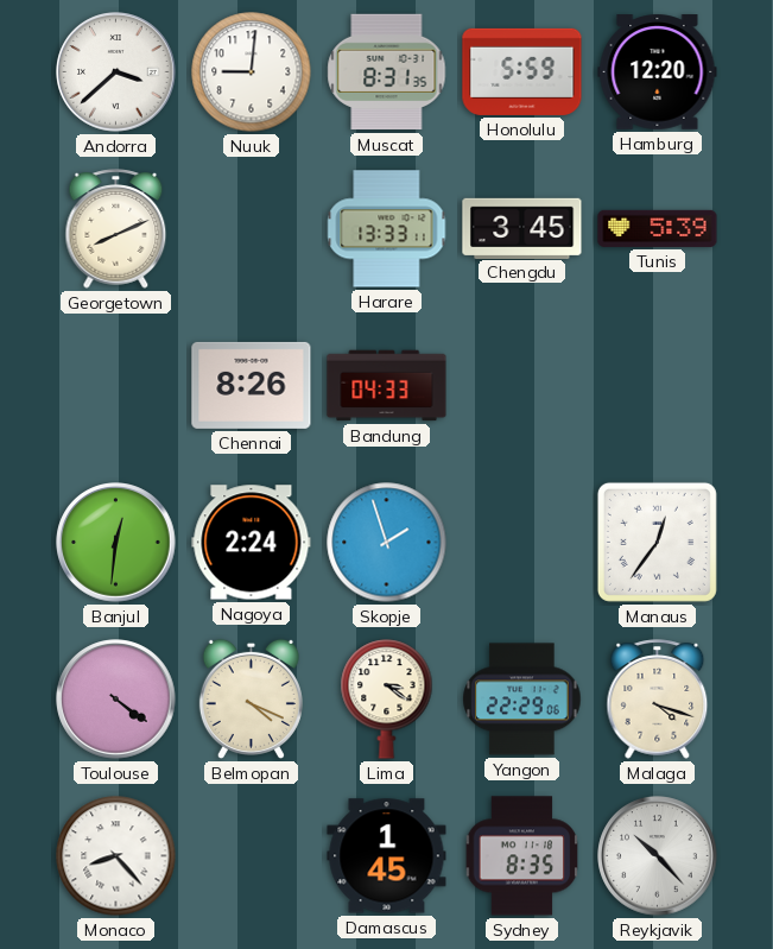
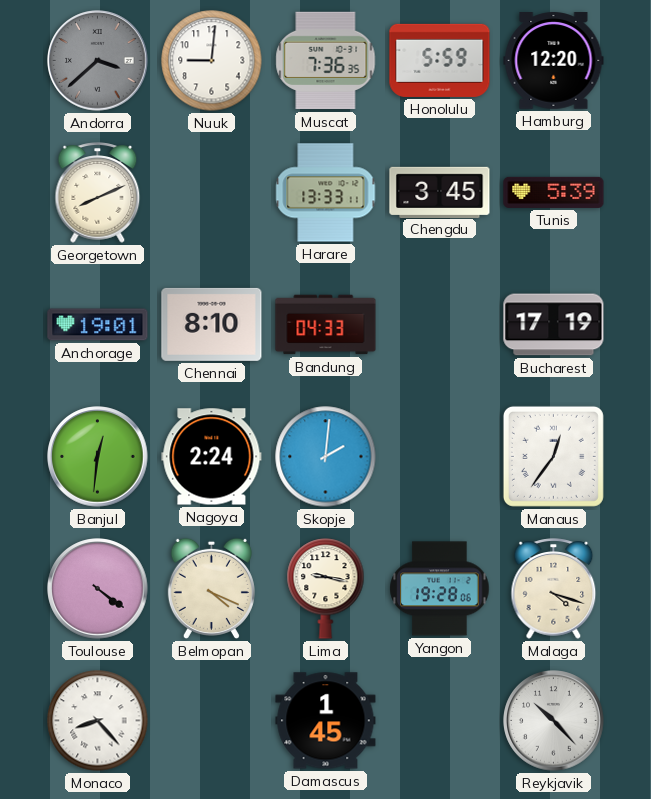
Andorra dial: white -> grey (98, 61)
Muscat: 8:31 -> 7:36 (326, 61)
Anchorage: none -> 19:01 (98, 325)
Chennai: 8:26 -> 8:10 (212, 324)
Bucharest: none -> 17:19 (554, 325)
Skopje: 1:57 -> 2:01 (326, 457)
Lima: 3:21 -> 9:17 (326, 589)
Yangon: 22:29 -> 19:28 (440, 589)
Sydney: 8:35 -> none (522, 856)
